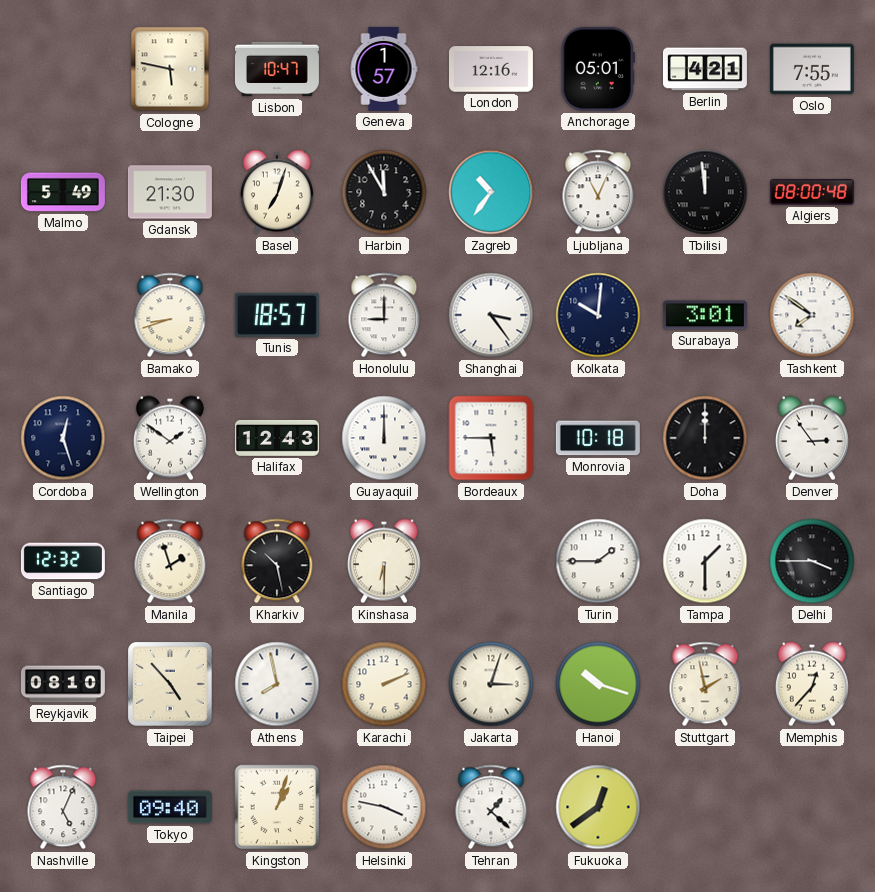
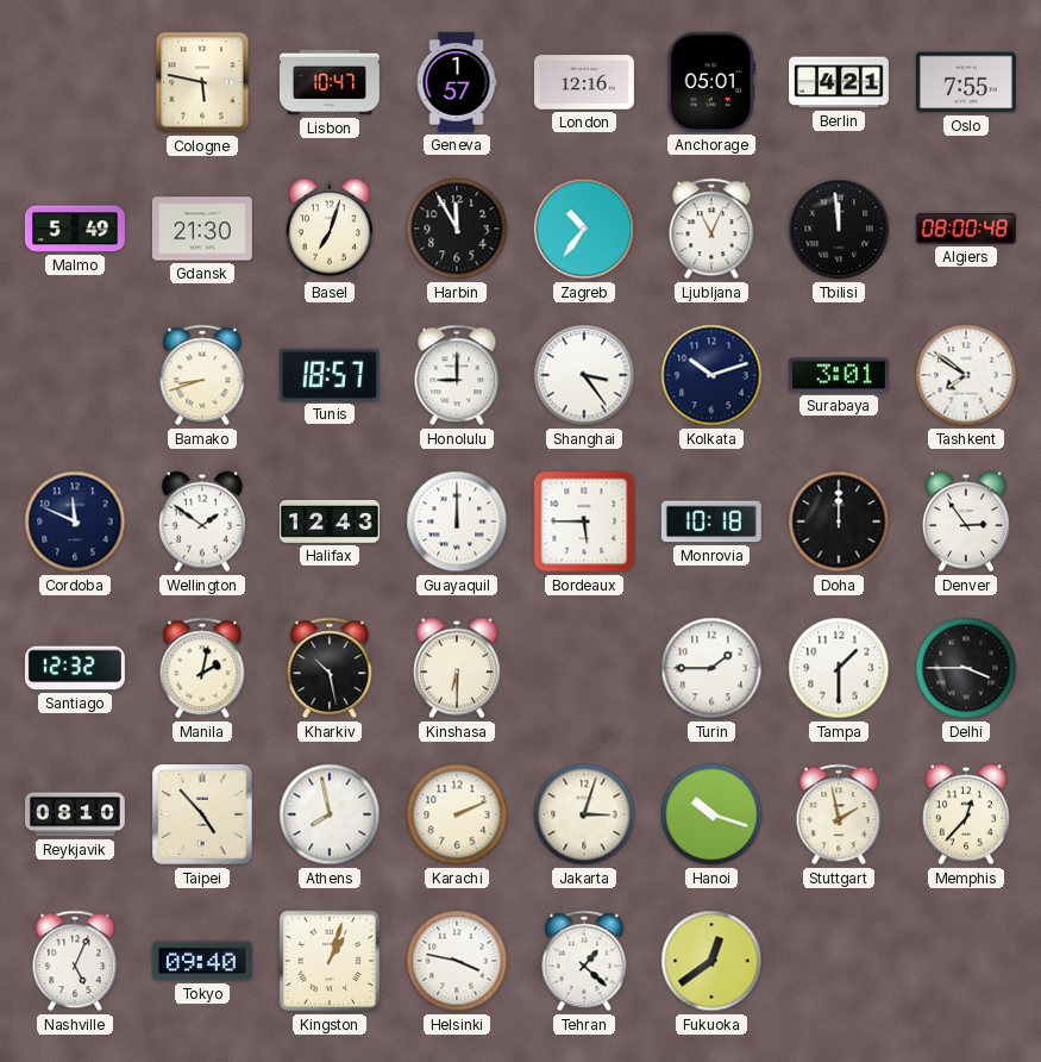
Kolkata: 10:01 -> 10:12 (711, 375)
Cordoba: 12:27 -> 11:49 (75, 521)
Manila: 1:57 -> 2:02 (202, 668)
